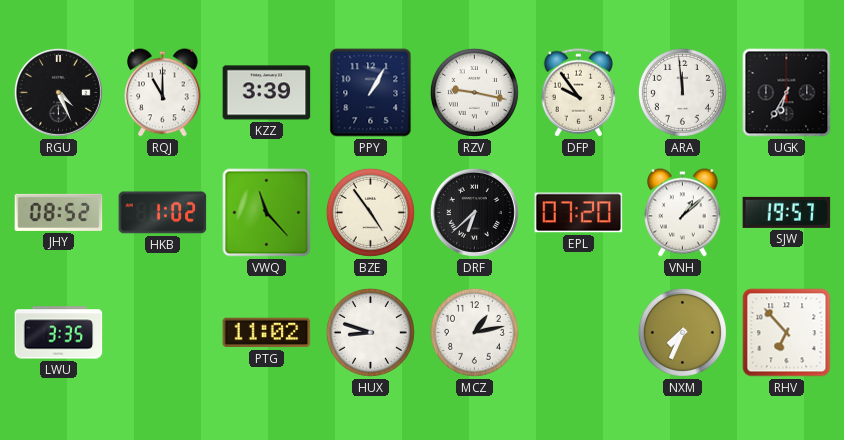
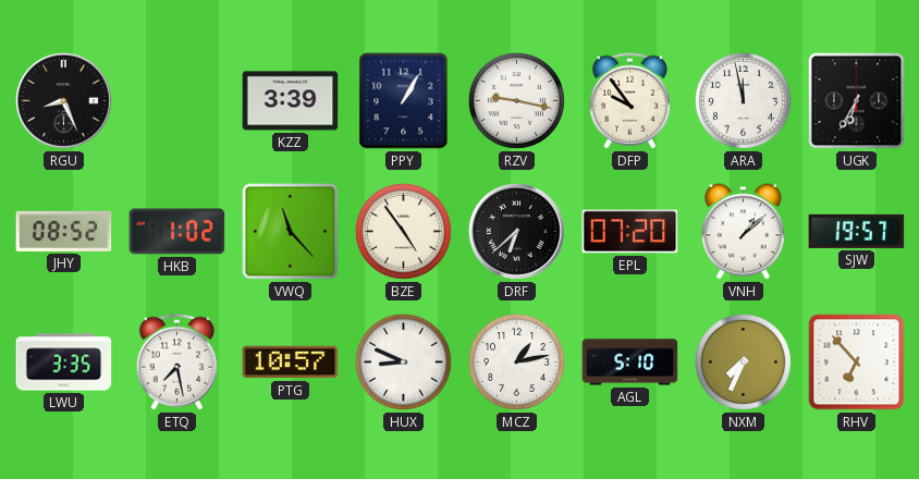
RGU: 4:26 -> 8:26 (63, 100)
RQJ: 11:00 -> none (163, 93)
ARA: 11:59 -> 11:58 (743, 100)
ETQ: none -> 7:28 (177, 363)
PTG: 11:02 -> 10:57 (291, 363)
HUX: 8:48 -> 8:49 (403, 361)
AGL: none -> 5:10 (630, 363)
